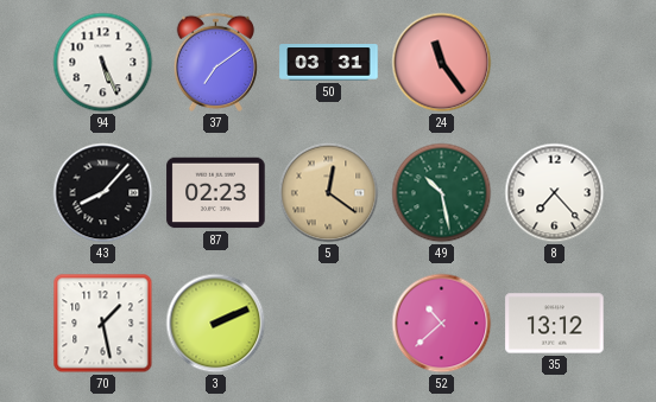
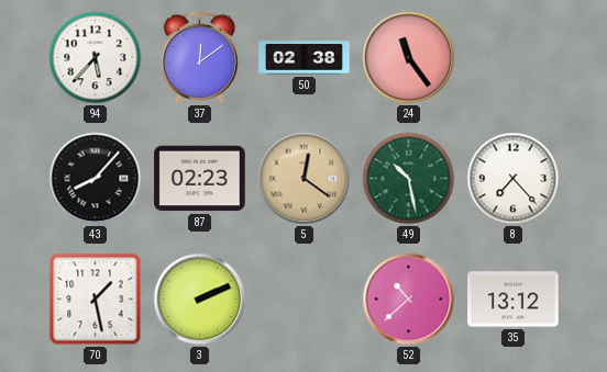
94: 5:26 -> 5:37 (96, 58)
37: 7:09 -> 12:09 (199, 57)
50: 03:31 -> 02:38 (305, 58)
